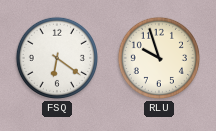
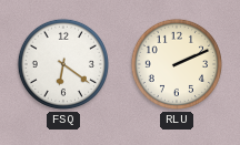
RLU: 9:57 -> 2:11 (177, 64)
